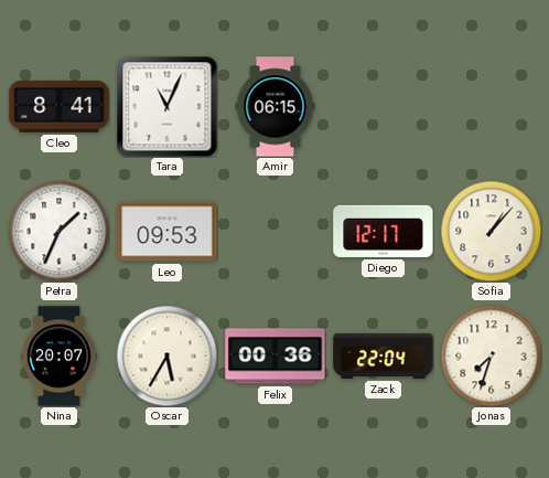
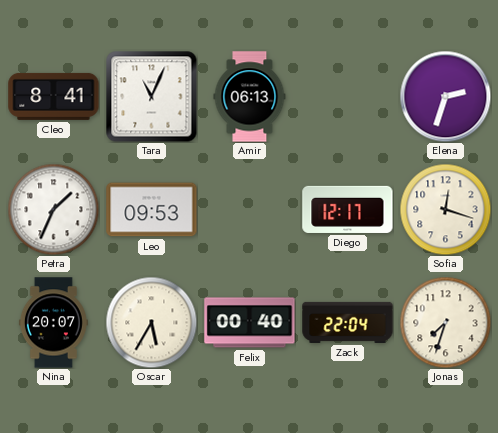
Amir: 06:15 -> 06:13 (250, 97)
Elena: none -> 2:33 (445, 96)
Sofia: 1:07 -> 12:18 (445, 209)
Felix: 00:36 -> 00:40 (250, 323)
